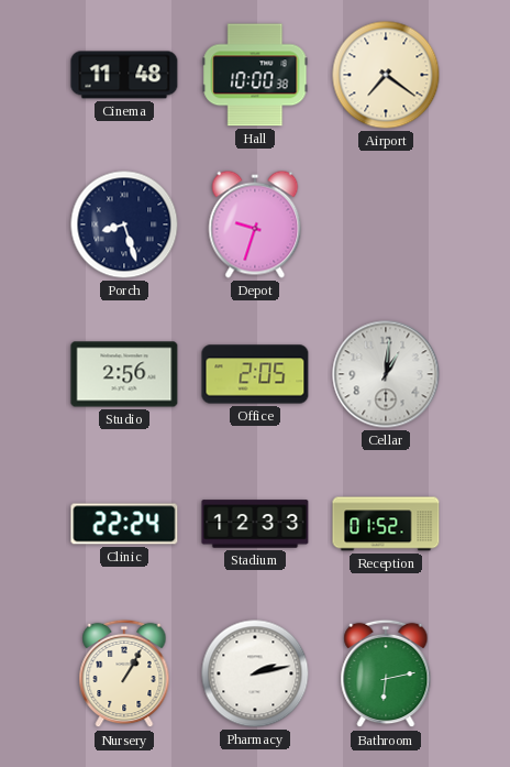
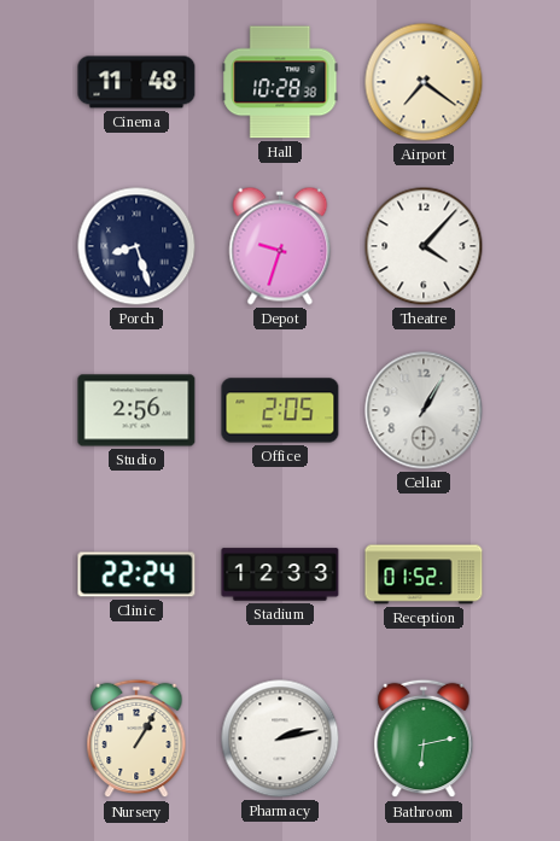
Hall: 10:00 -> 10:28 (280, 82)
Theatre: none -> 4:07 (424, 246)
Cellar: 1:01 -> 1:05 (424, 410)
